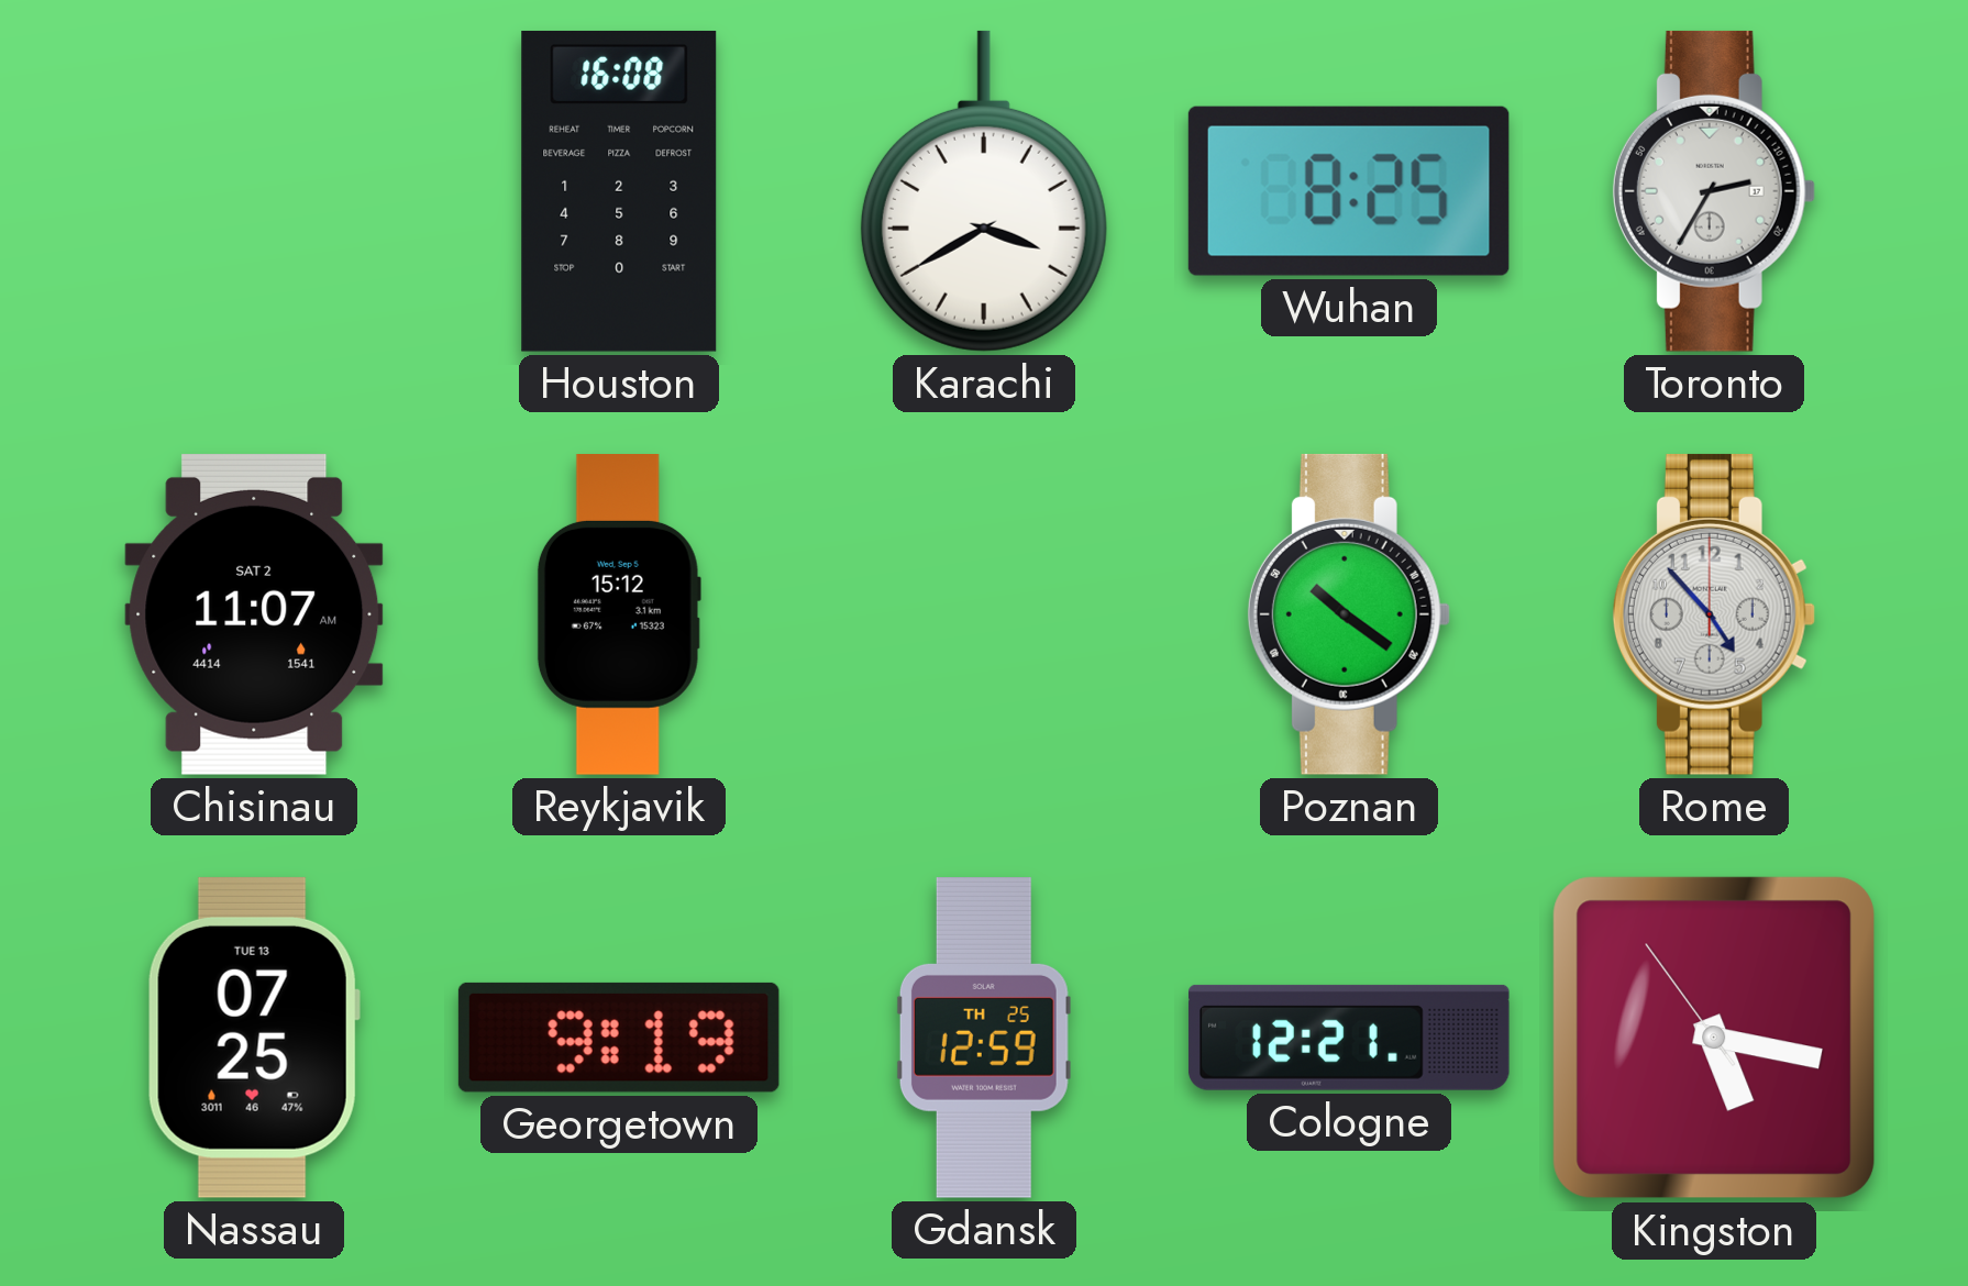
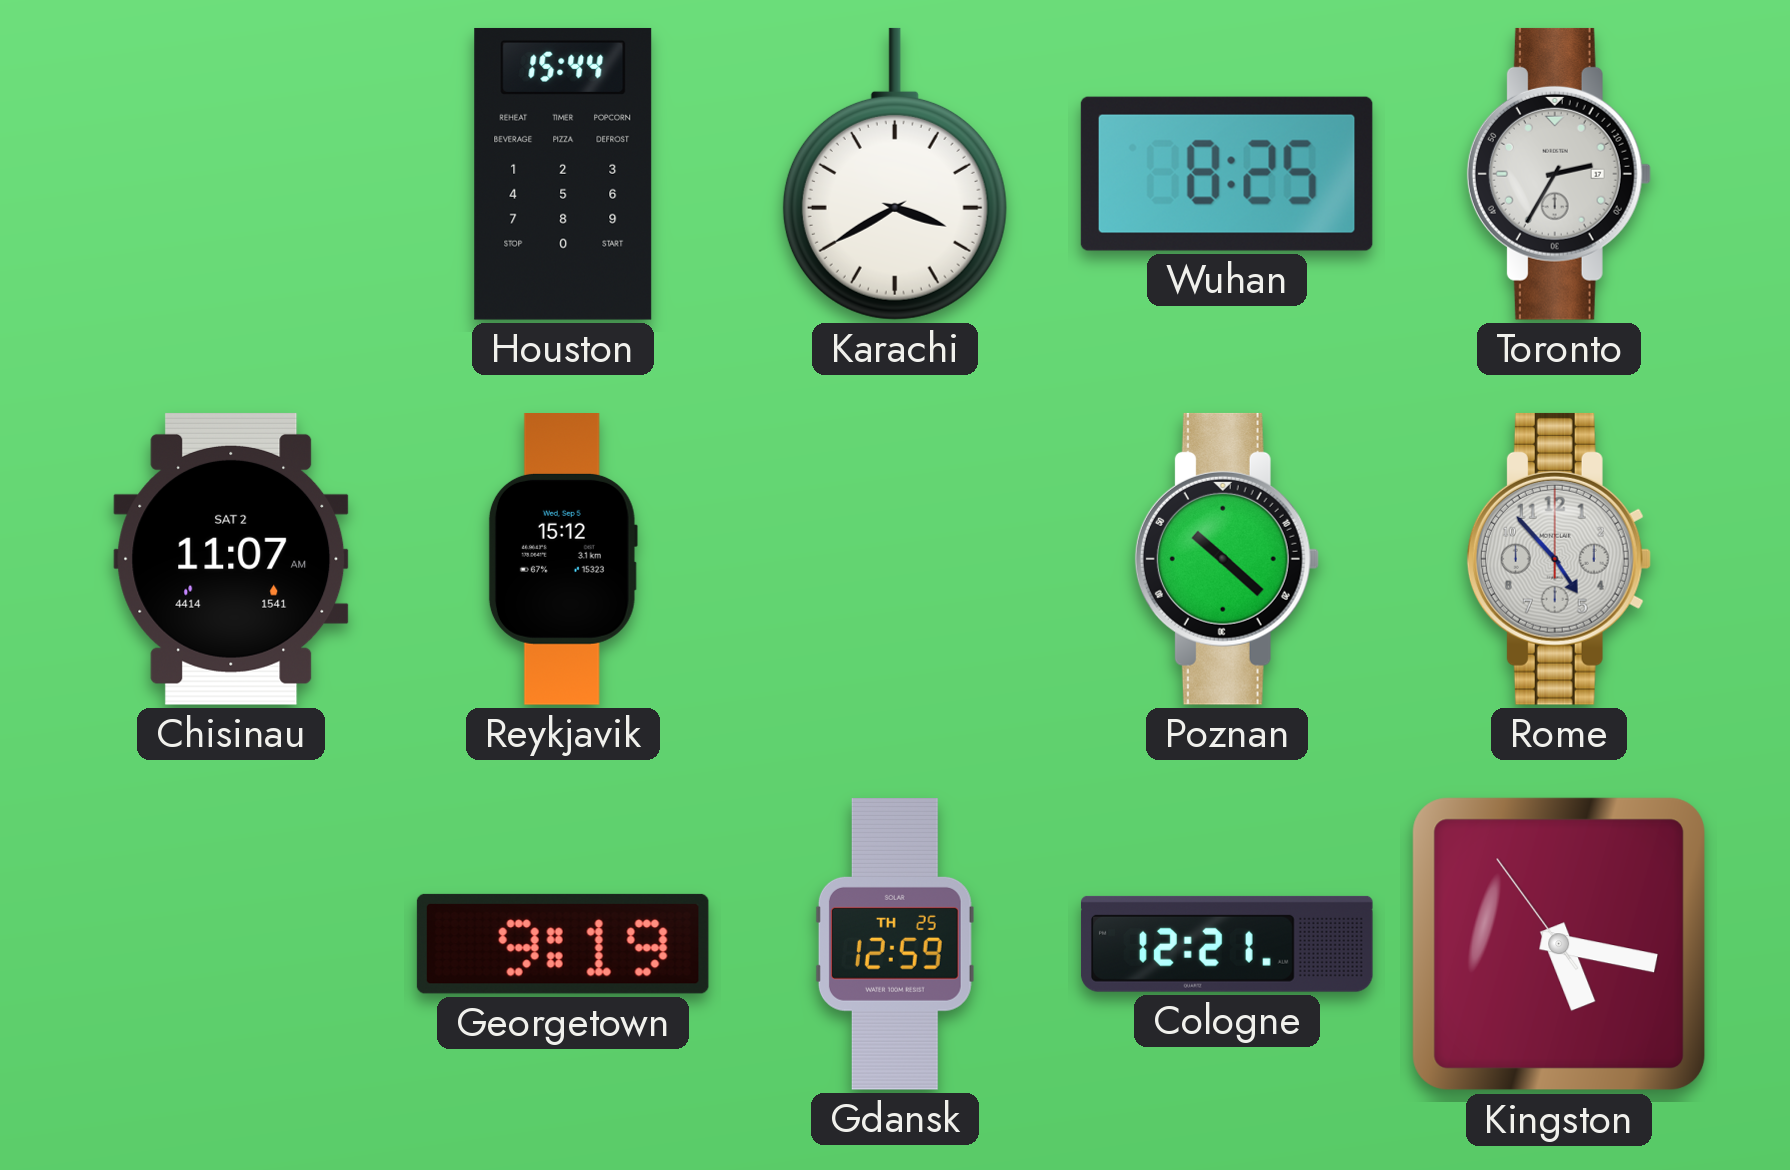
Houston: 16:08 -> 15:44 (563, 174)
Poznan: 10:21 -> 10:22 (1227, 559)
Nassau: 07:25 -> none (254, 1038)
